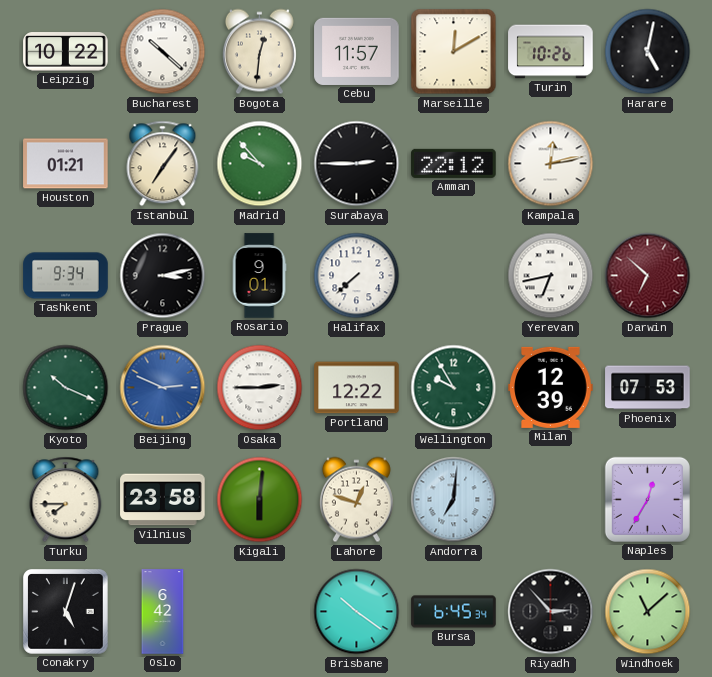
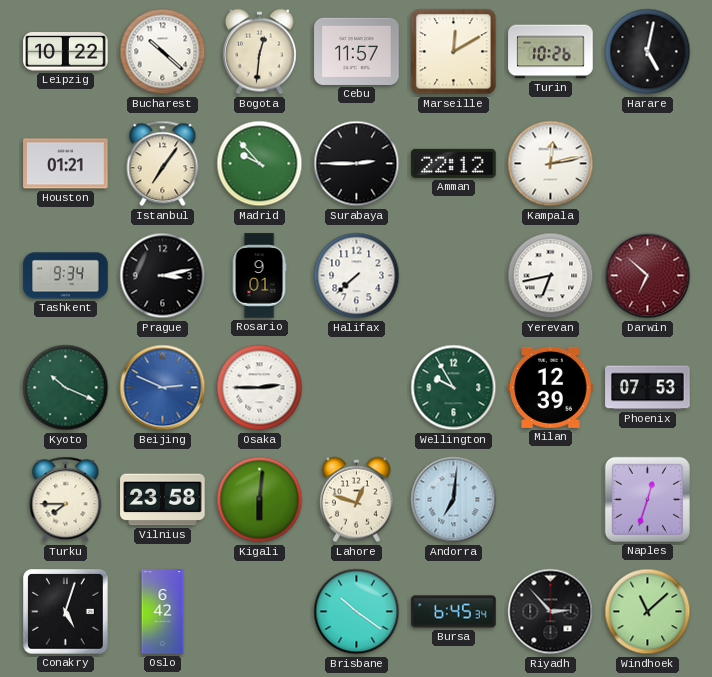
Portland: 12:22 -> none (357, 388)
Naples: 12:35 -> 12:33 (647, 499)
